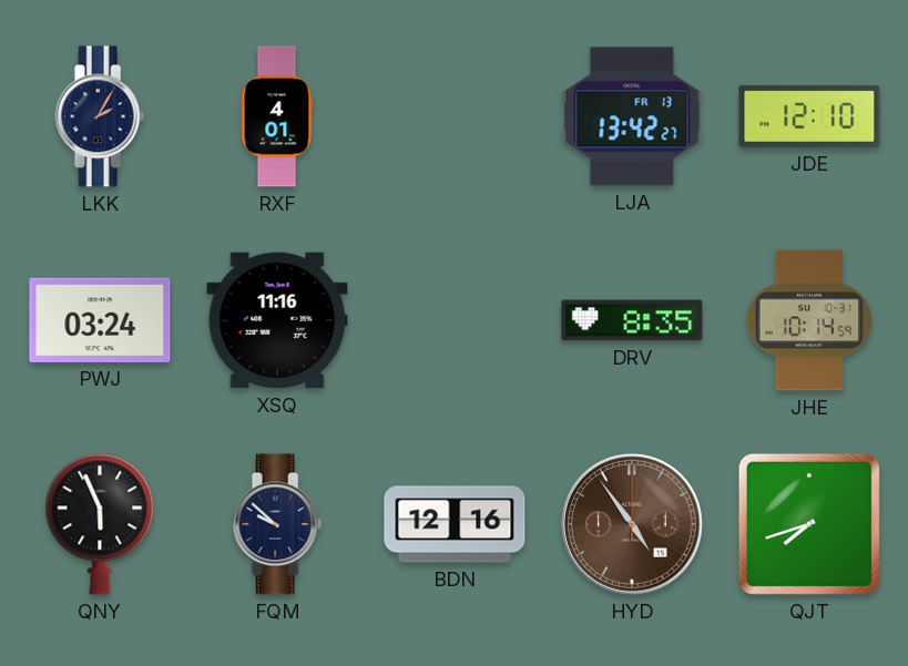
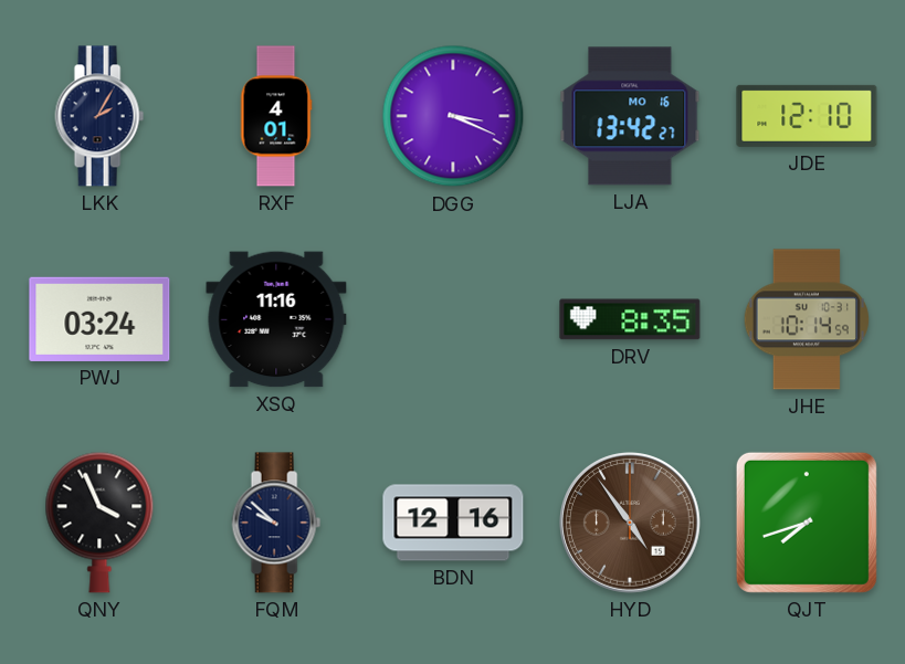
DGG: none -> 3:19 (453, 116)
LJA date: FR 13 -> MO 16 (630, 116)
QNY: 5:56 -> 3:56 (99, 523)
